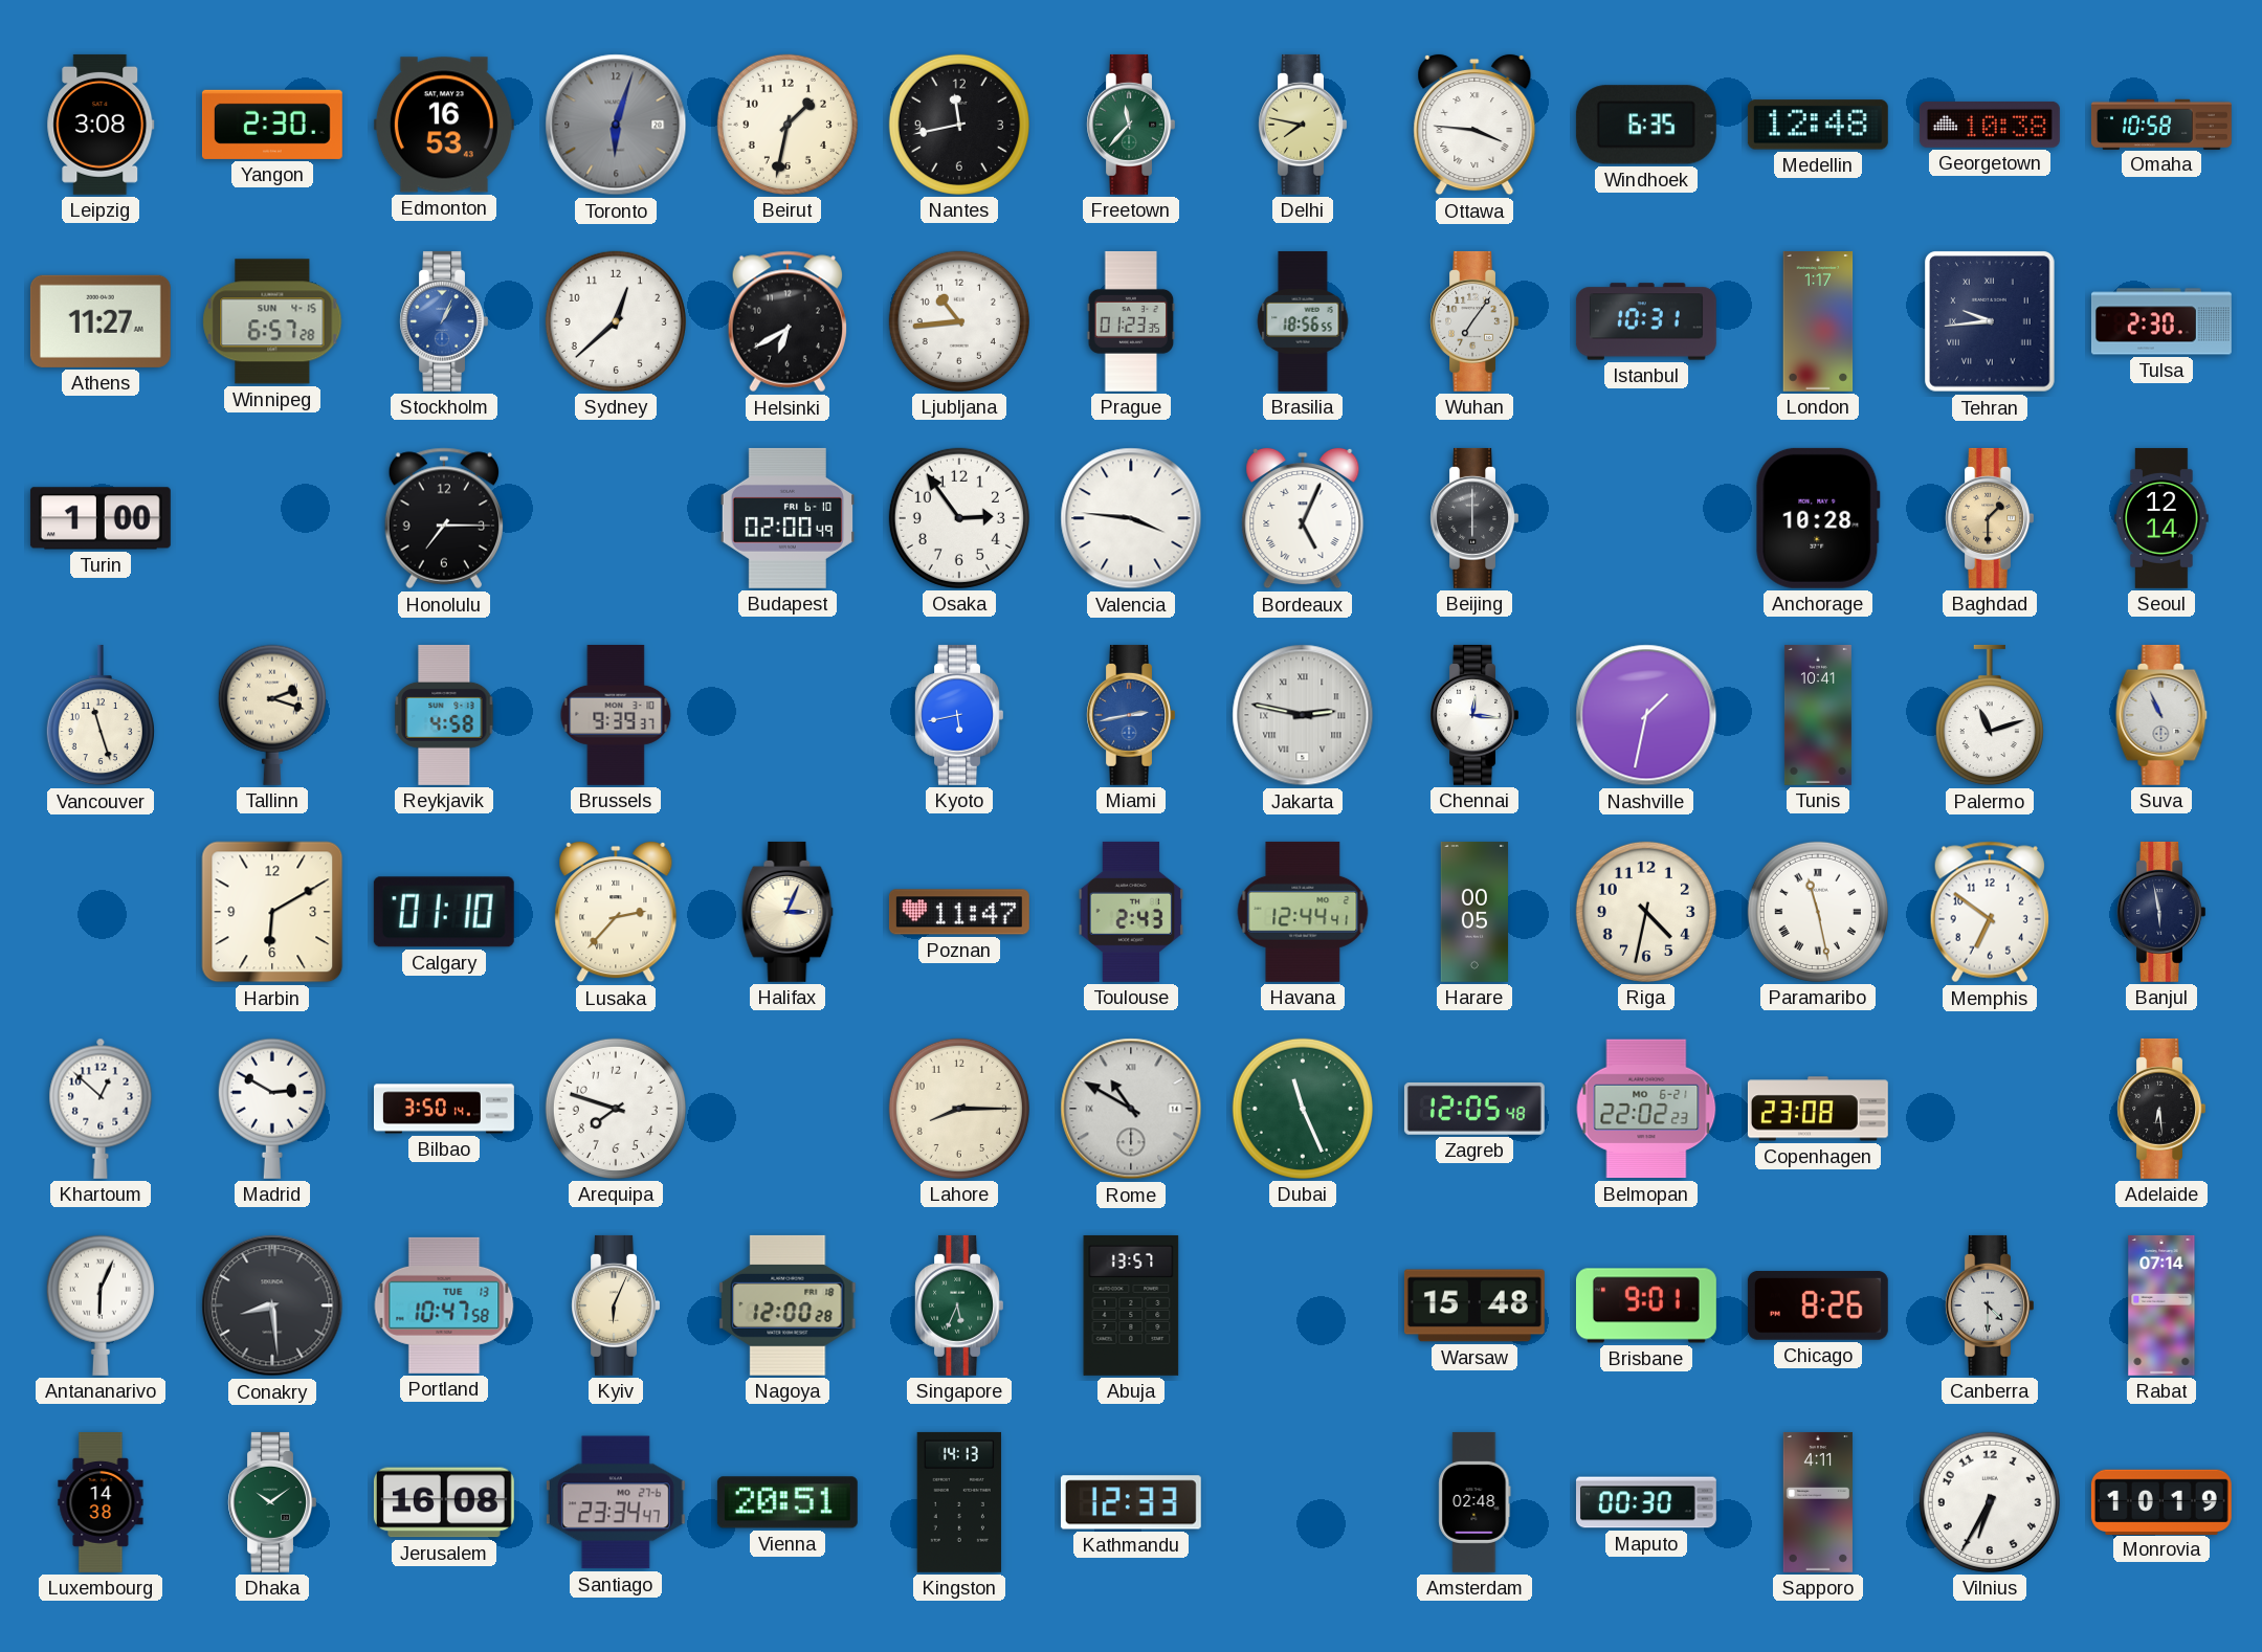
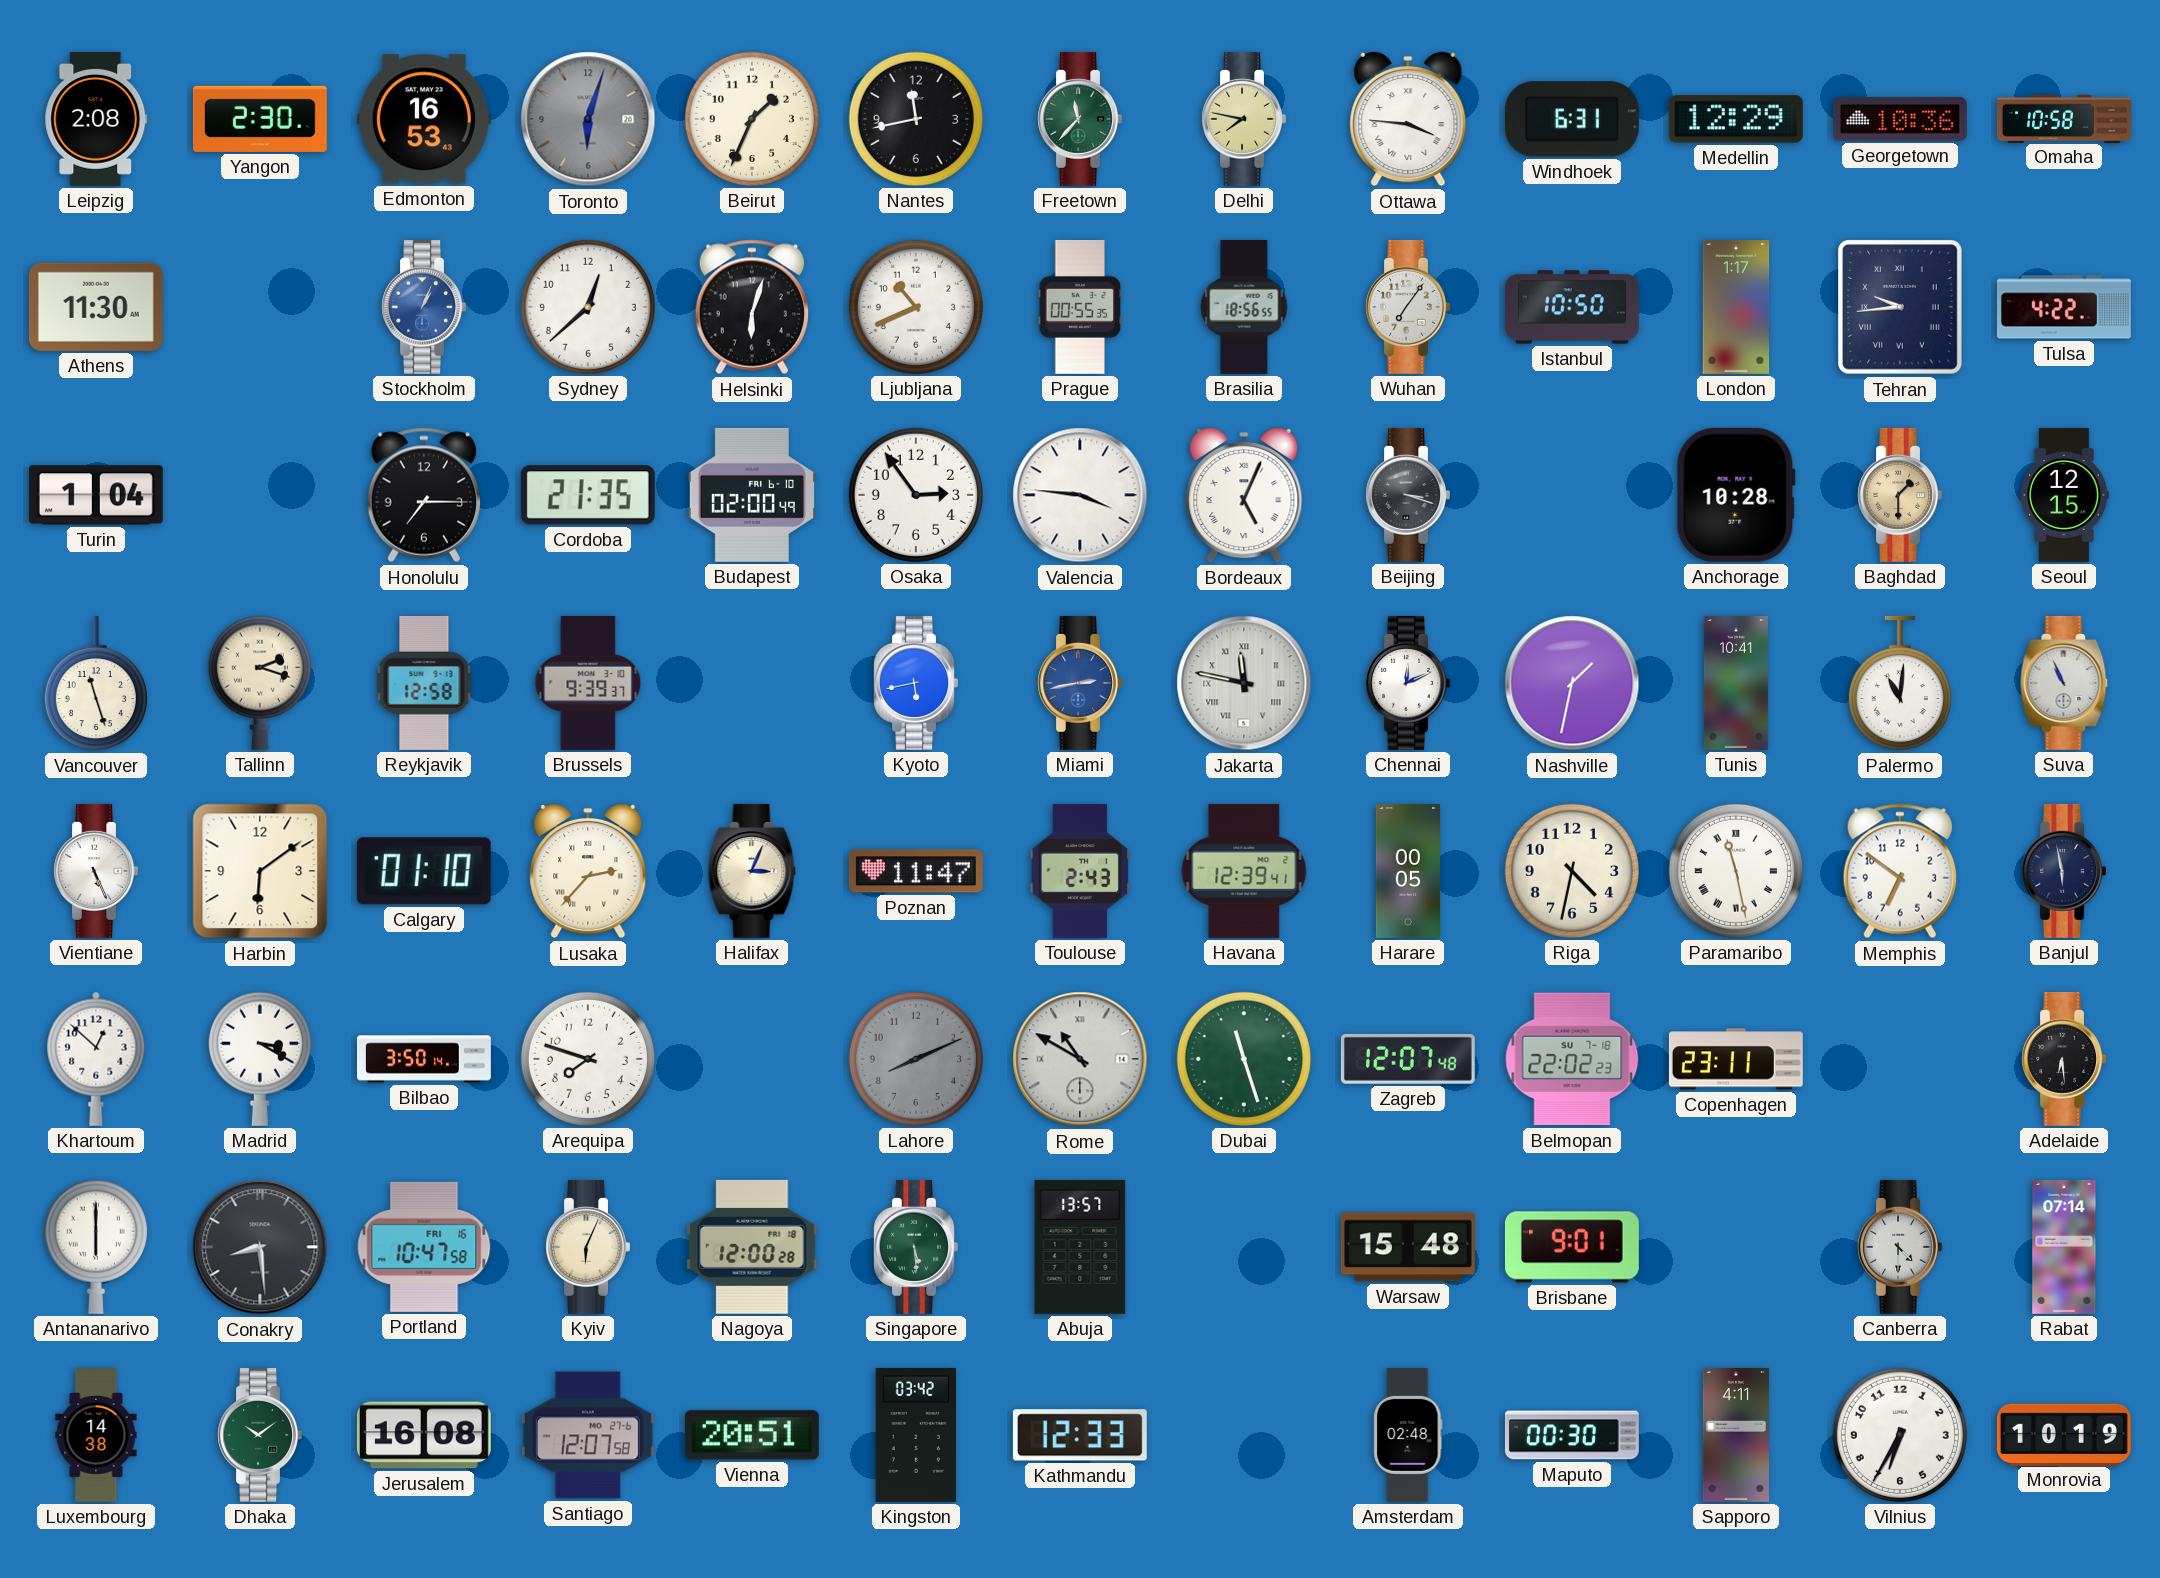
Leipzig: 3:08 -> 2:08 (96, 119)
Beirut: 1:32 -> 1:34 (752, 119)
Windhoek: 6:35 -> 6:31 (1572, 119)
Medellin: 12:48 -> 12:29 (1736, 119)
Georgetown: 10:38 -> 10:36 (1900, 119)
Athens: 11:27 -> 11:30 (96, 307)
Winnipeg: 6:57 -> none (272, 321)
Helsinki: 6:40 -> 6:03 (751, 307)
Ljubljana: 10:44 -> 10:41 (916, 307)
Prague: 01:23 -> 00:55 (1080, 307)
Istanbul: 10:31 -> 10:50 (1572, 307)
Tulsa: 2:30 -> 4:22 (2064, 307)
Turin: 1:00 -> 1:04 (96, 495)
Cordoba: none -> 21:35 (588, 495)
Beijing: 6:00 -> 3:18 (1407, 495)
Seoul: 12:14 -> 12:15 (2064, 495)
Reykjavik: 4:58 -> 12:58 (424, 683)
Jakarta: 2:47 -> 11:47 (1244, 683)
Chennai: 12:16 -> 12:11 (1407, 683)
Palermo: 11:12 -> 11:01 (1900, 683)
Vientiane: none -> 5:26 (95, 871)
Harbin: 6:10 -> 6:09 (260, 871)
Havana: 12:44 -> 12:39 (1244, 871)
Madrid: 2:50 -> 3:20 (260, 1059)
Lahore: 8:15 -> 8:11 (916, 1059)
Lahore dial: cream -> grey (916, 1059)
Dubai: 11:26 -> 11:27 (1244, 1059)
Zagreb: 12:05 -> 12:07 (1408, 1059)
Belmopan date: MO 6-21 -> SU 7-18 (1572, 1059)
Copenhagen: 23:08 -> 23:11 (1736, 1059)
Antananarivo: 6:04 -> 6:00 (96, 1247)
Portland date: TUE 13 -> FRI 16 (424, 1247)
Singapore: 5:34 -> 5:29 (915, 1247)
Chicago: 8:26 -> none (1818, 1305)
Santiago: 23:34 -> 12:07 (588, 1435)
Kingston: 14:13 -> 03:42 (916, 1435)
